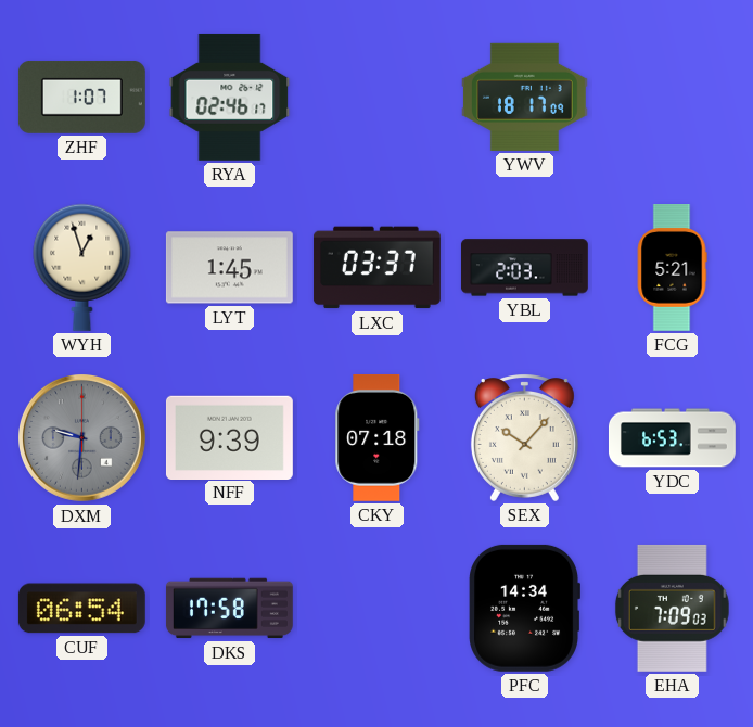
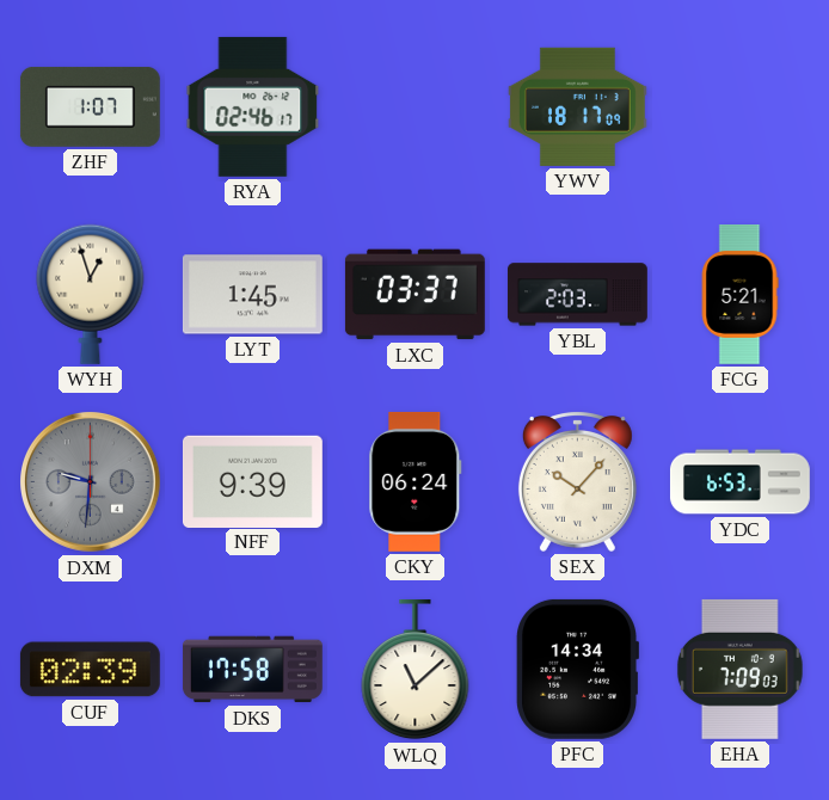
CKY: 07:18 -> 06:24 (416, 481)
CUF: 06:54 -> 02:39 (90, 670)
WLQ: none -> 11:08 (416, 670)
